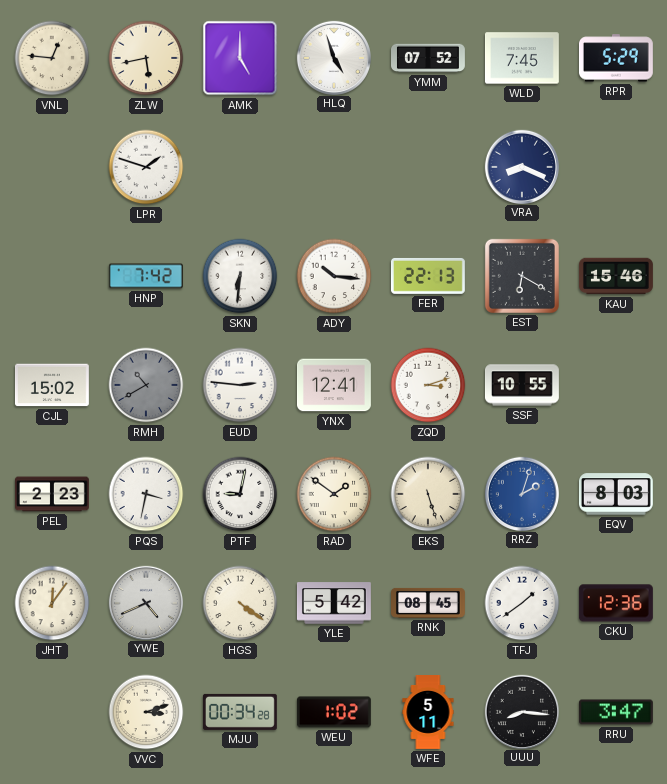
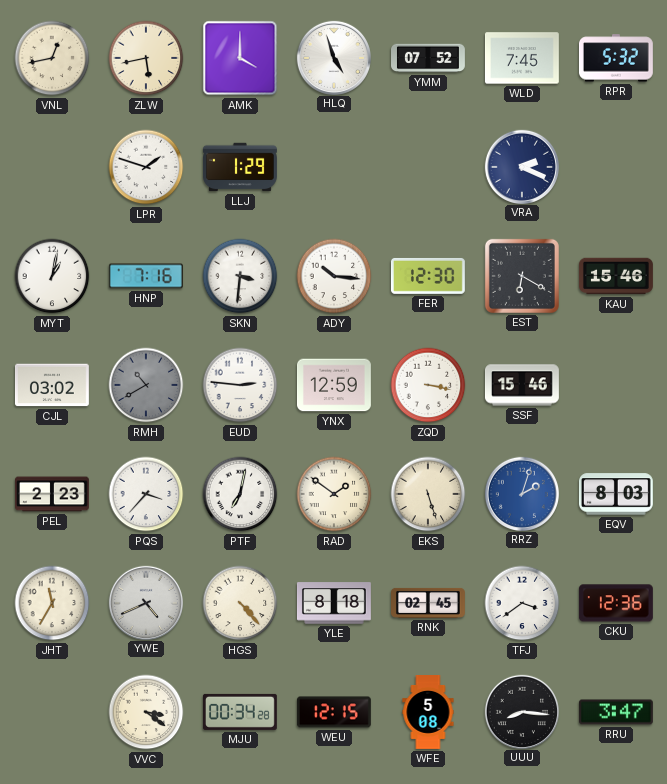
VNL: 12:46 -> 12:43 (52, 58)
AMK: 5:00 -> 4:00 (240, 58)
RPR: 5:29 -> 5:32 (616, 58)
LLJ: none -> 1:29 (241, 167)
VRA: 8:19 -> 2:19 (521, 166)
MYT: none -> 1:02 (52, 276)
HNP: 7:42 -> 7:16 (146, 276)
SKN: 6:31 -> 3:31 (240, 276)
FER: 22:13 -> 12:30 (428, 276)
CJL: 15:02 -> 03:02 (52, 385)
YNX: 12:41 -> 12:59 (334, 385)
ZQD: 3:12 -> 3:17 (428, 385)
SSF: 10:55 -> 15:46 (522, 385)
PQS: 3:32 -> 3:37 (146, 494)
PTF: 9:02 -> 7:02 (240, 494)
JHT: 12:06 -> 11:35 (52, 603)
HGS: 4:21 -> 4:23 (240, 603)
YLE: 5:42 -> 8:18 (334, 603)
RNK: 08:45 -> 02:45 (429, 603)
TFJ: 1:39 -> 3:39 (522, 603)
VVC: 3:12 -> 3:21 (146, 712)
WEU: 1:02 -> 12:15 (334, 712)
WFE: 5:11 -> 5:08 (428, 713)
